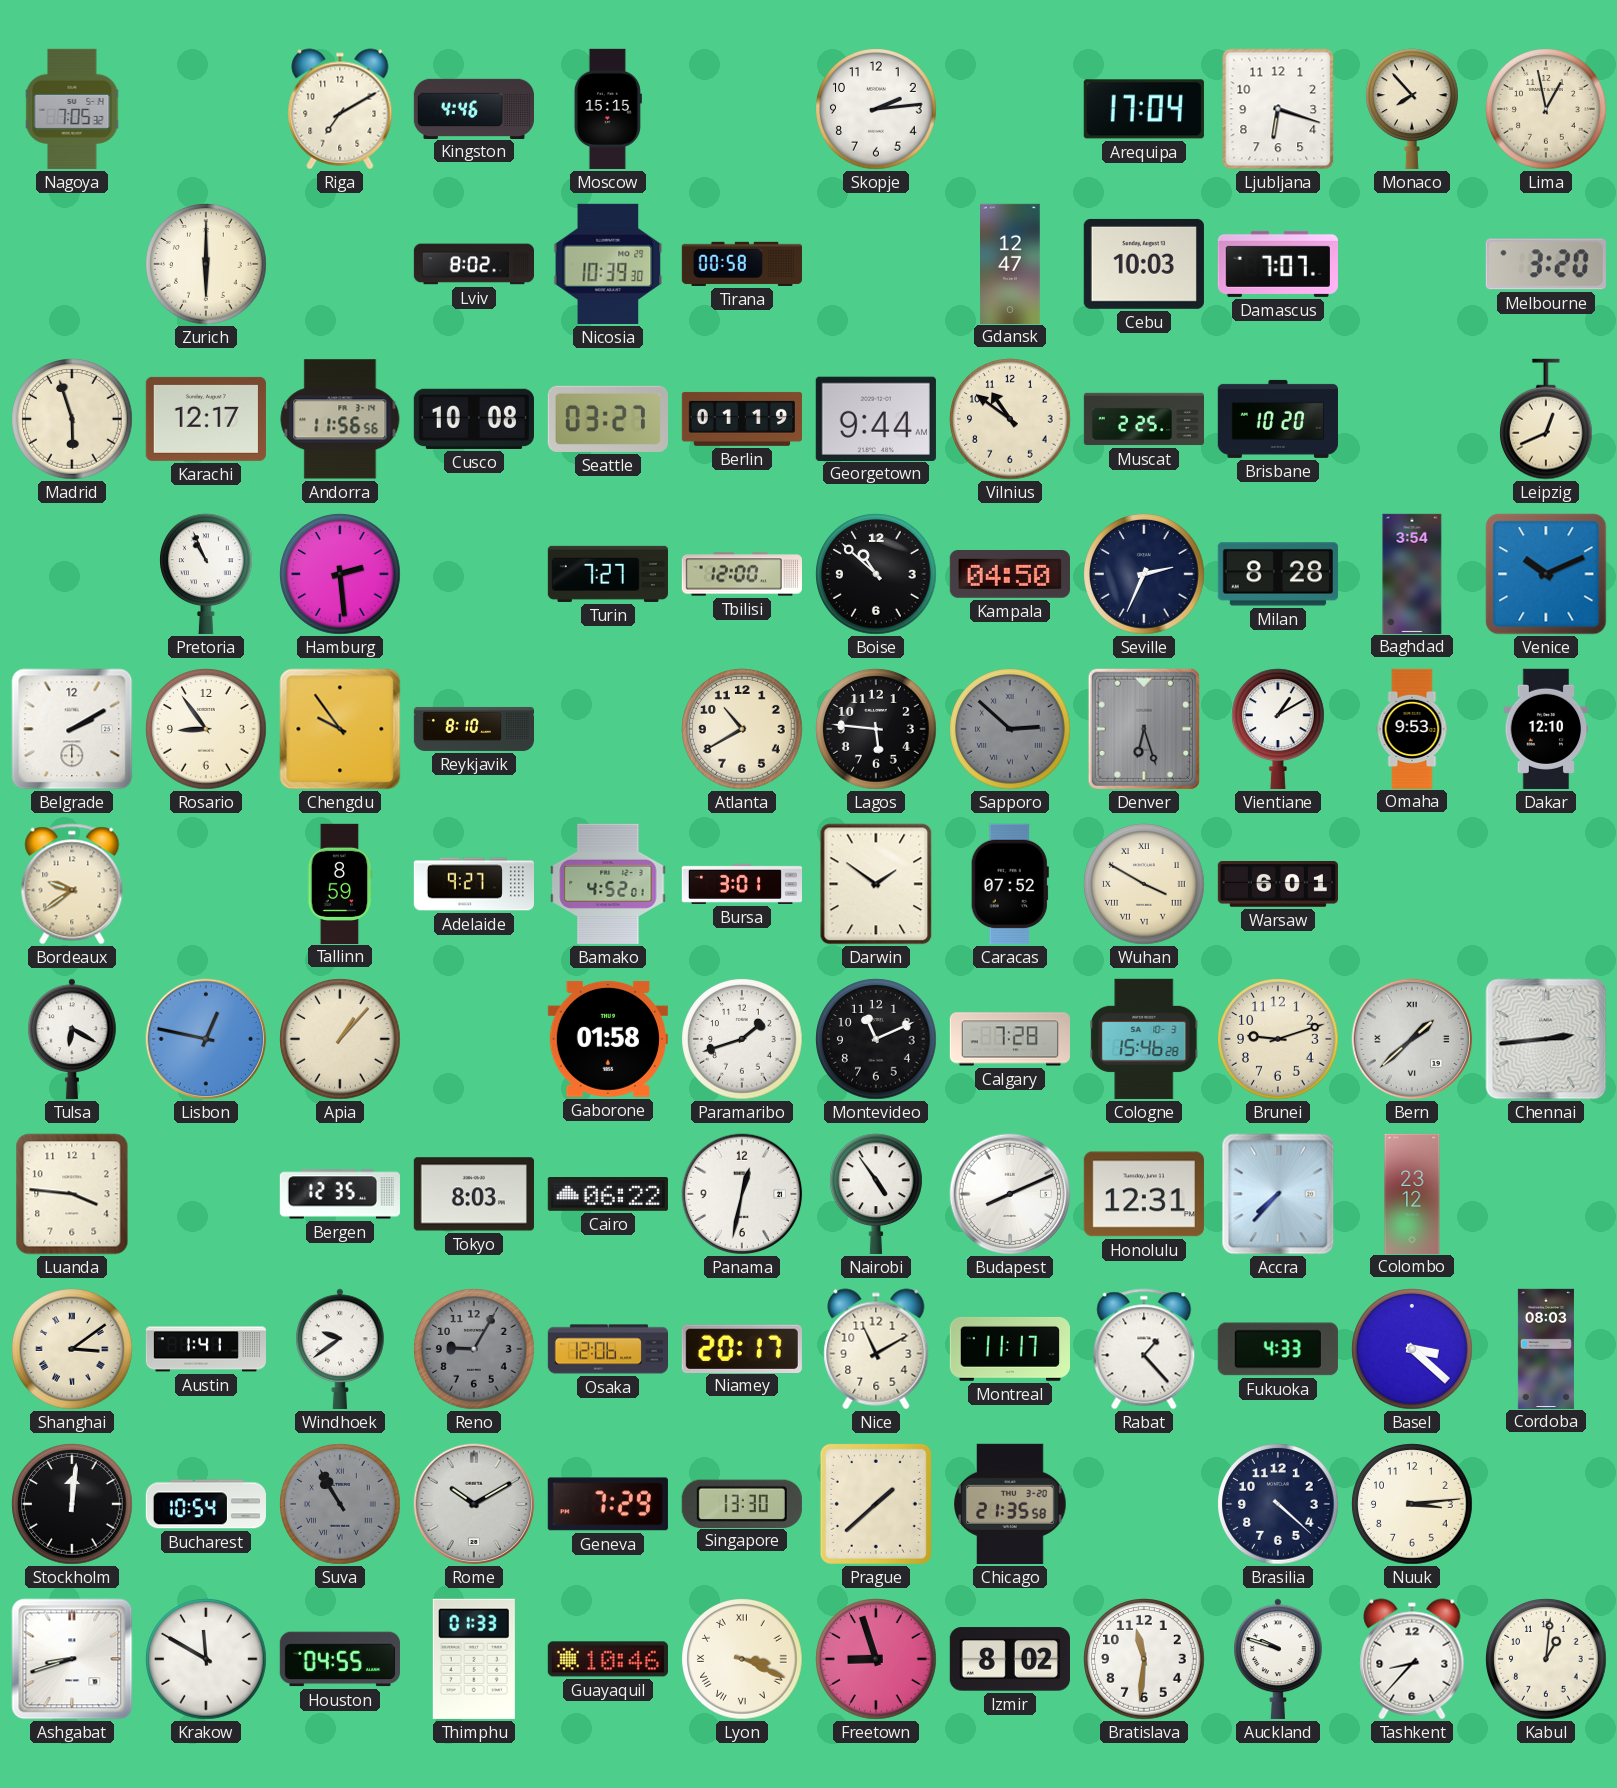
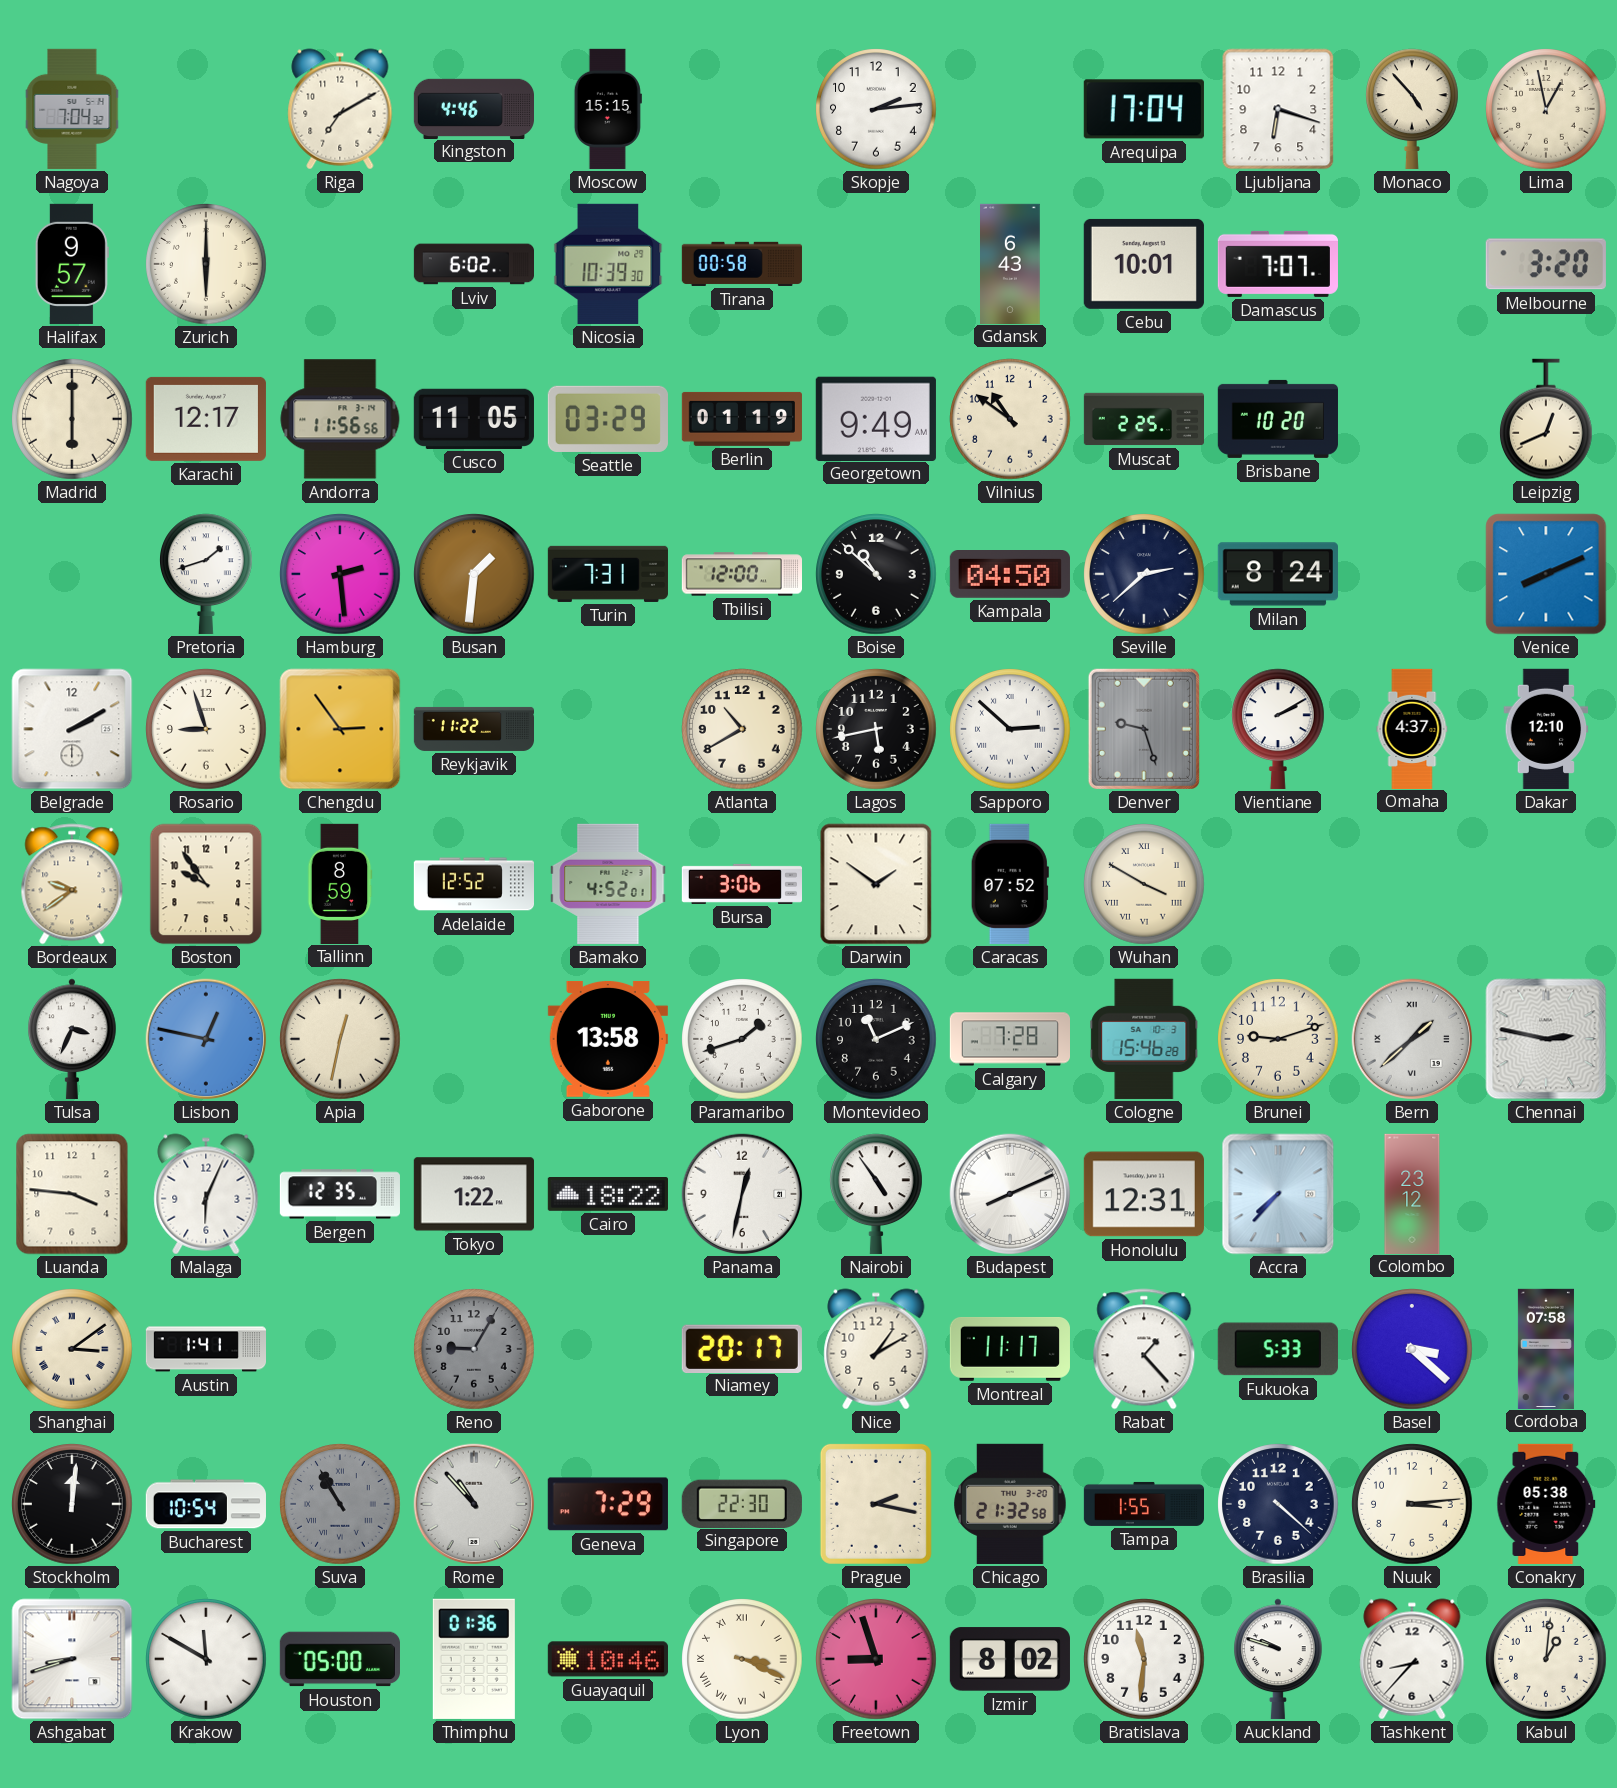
Nagoya: 7:05 -> 7:04 (72, 109)
Monaco: 7:53 -> 4:53 (1413, 109)
Halifax: none -> 9:57 (72, 264)
Lviv: 8:02 -> 6:02 (473, 264)
Gdansk: 12:47 -> 6:43 (1011, 263)
Cebu: 10:03 -> 10:01 (1144, 264)
Madrid: 5:57 -> 6:00 (72, 419)
Cusco: 10:08 -> 11:05 (474, 419)
Seattle: 03:27 -> 03:29 (608, 419)
Georgetown: 9:44 -> 9:49 (876, 418)
Pretoria: 10:56 -> 1:42 (207, 574)
Busan: none -> 1:31 (474, 574)
Turin: 7:27 -> 7:31 (608, 574)
Seville: 2:34 -> 2:38 (1144, 574)
Milan: 8:28 -> 8:24 (1278, 574)
Baghdad: 3:54 -> none (1412, 573)
Venice: 10:11 -> 8:11 (1546, 574)
Rosario: 8:54 -> 8:57 (206, 729)
Chengdu: 9:54 -> 2:54 (340, 729)
Reykjavik: 8:10 -> 11:22 (474, 729)
Lagos: 5:46 -> 5:43 (876, 729)
Sapporo dial: grey -> white (1010, 729)
Denver: 6:27 -> 9:27 (1144, 729)
Vientiane: 1:10 -> 2:10 (1279, 729)
Omaha: 9:53 -> 4:37 (1412, 728)
Boston: none -> 9:54 (206, 884)
Adelaide: 9:27 -> 12:52 (473, 884)
Bursa: 3:01 -> 3:06 (741, 884)
Warsaw: 6:01 -> none (1278, 884)
Tulsa: 6:20 -> 3:34 (72, 1039)
Apia: 1:07 -> 12:32 (340, 1039)
Gaborone: 01:58 -> 13:58 (608, 1039)
Chennai: 2:44 -> 2:47 (1546, 1039)
Malaga: none -> 6:04 (206, 1194)
Tokyo: 8:03 -> 1:22 (474, 1194)
Cairo: 06:22 -> 18:22 (608, 1195)
Windhoek: 9:39 -> none (340, 1349)
Osaka: 12:06 -> none (607, 1349)
Nice: 11:10 -> 1:10 (876, 1349)
Fukuoka: 4:33 -> 5:33 (1278, 1349)
Cordoba: 08:03 -> 07:58 (1546, 1348)
Rome: 10:10 -> 10:53 (474, 1504)
Singapore: 13:30 -> 22:30 (742, 1503)
Prague: 1:38 -> 2:17 (876, 1504)
Chicago: 21:35 -> 21:32 (1010, 1504)
Tampa: none -> 1:55 (1143, 1504)
Conakry: none -> 05:38 (1546, 1504)
Houston: 04:55 -> 05:00 (340, 1659)
Thimphu: 01:33 -> 01:36 (474, 1659)
